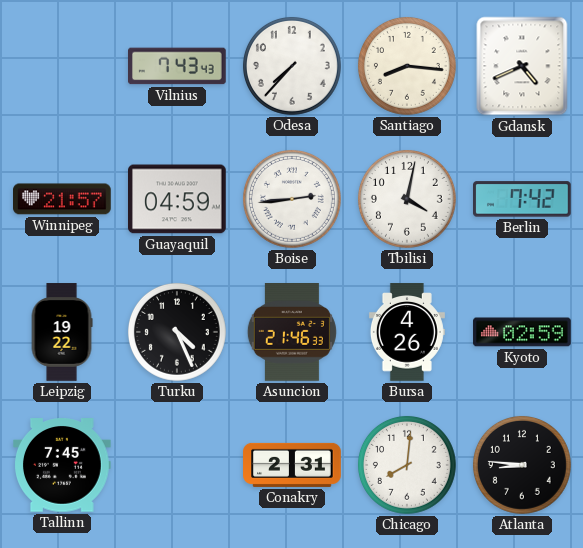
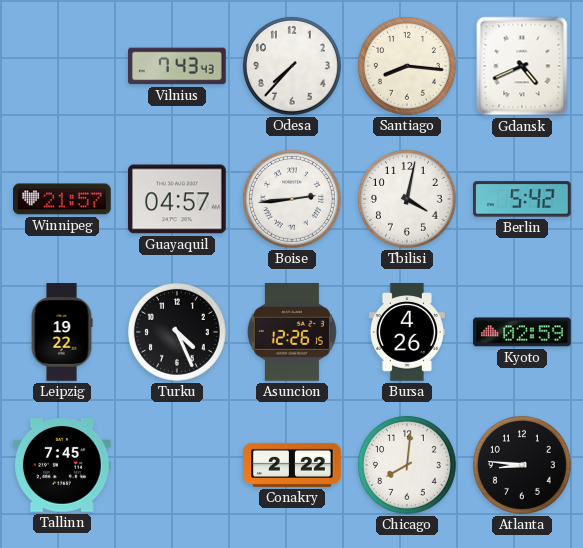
Guayaquil: 04:59 -> 04:57 (178, 199)
Berlin: 7:42 -> 5:42 (523, 199)
Asuncion: 21:46 -> 12:26 (292, 333)
Conakry: 2:31 -> 2:22 (292, 465)
